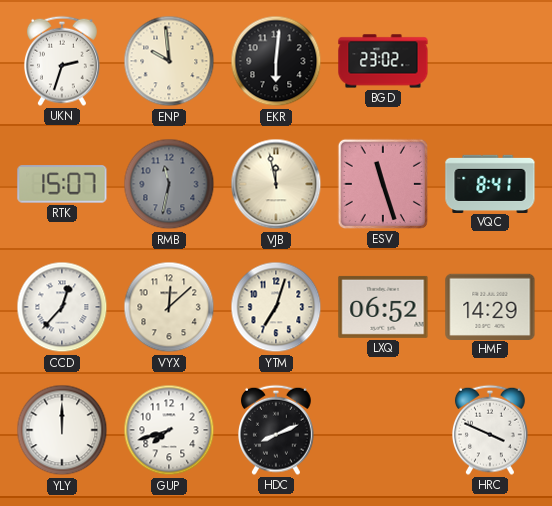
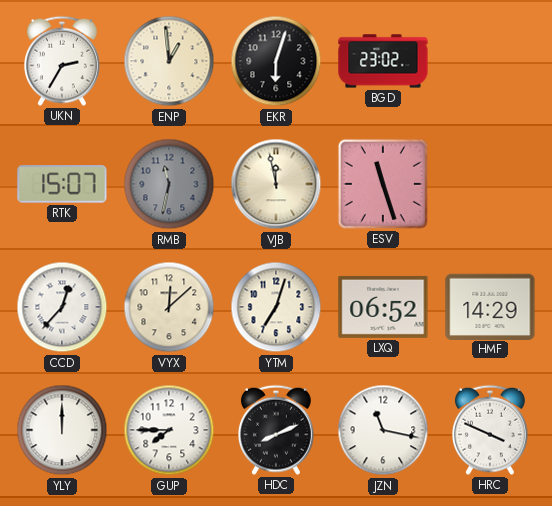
UKN: 2:33 -> 2:35 (63, 61)
ENP: 9:59 -> 12:59 (169, 61)
EKR: 6:01 -> 6:03 (276, 61)
VQC: 8:41 -> none (490, 183)
GUP: 7:42 -> 7:45 (169, 430)
JZN: none -> 11:17 (383, 430)
